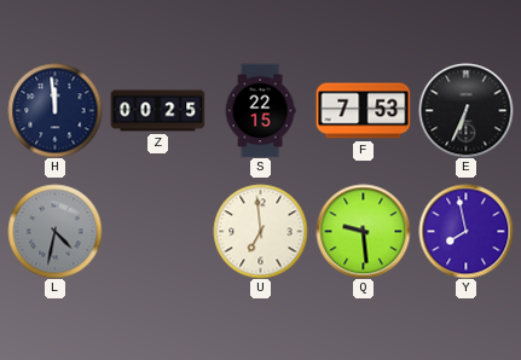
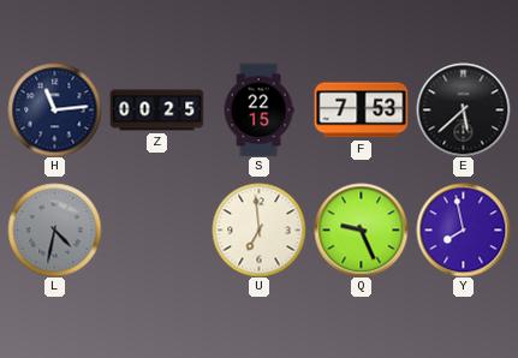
H: 11:59 -> 11:14 (54, 109)
E: 6:34 -> 5:38 (463, 109)
Q: 9:29 -> 9:26 (361, 229)
